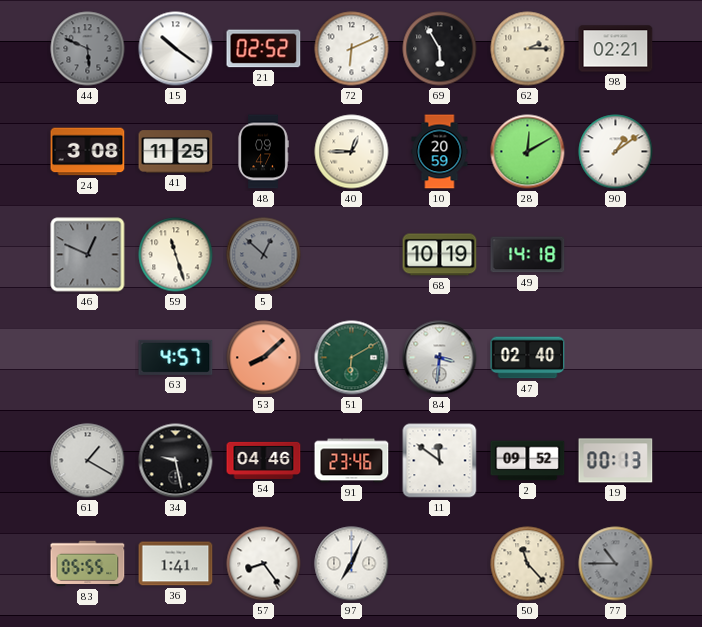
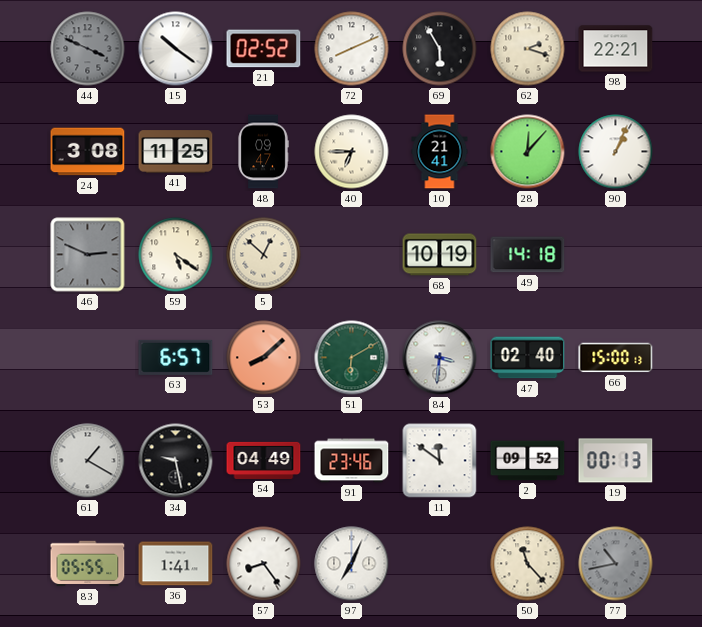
44: 5:49 -> 3:49 (88, 49)
72: 6:11 -> 8:11 (352, 49)
62: 2:15 -> 2:18 (528, 49)
98: 02:21 -> 22:21 (616, 49)
40: 12:45 -> 6:45 (352, 152)
10: 20:59 -> 21:41 (440, 152)
28: 12:10 -> 12:07 (528, 152)
90: 1:09 -> 1:04 (616, 152)
46: 12:49 -> 2:49 (88, 255)
59: 11:27 -> 5:21 (176, 255)
5 dial: grey -> cream (264, 255)
63: 4:57 -> 6:57 (176, 357)
66: none -> 15:00 (616, 358)
54: 04:46 -> 04:49 (264, 460)
77: 10:45 -> 10:43 (616, 564)
